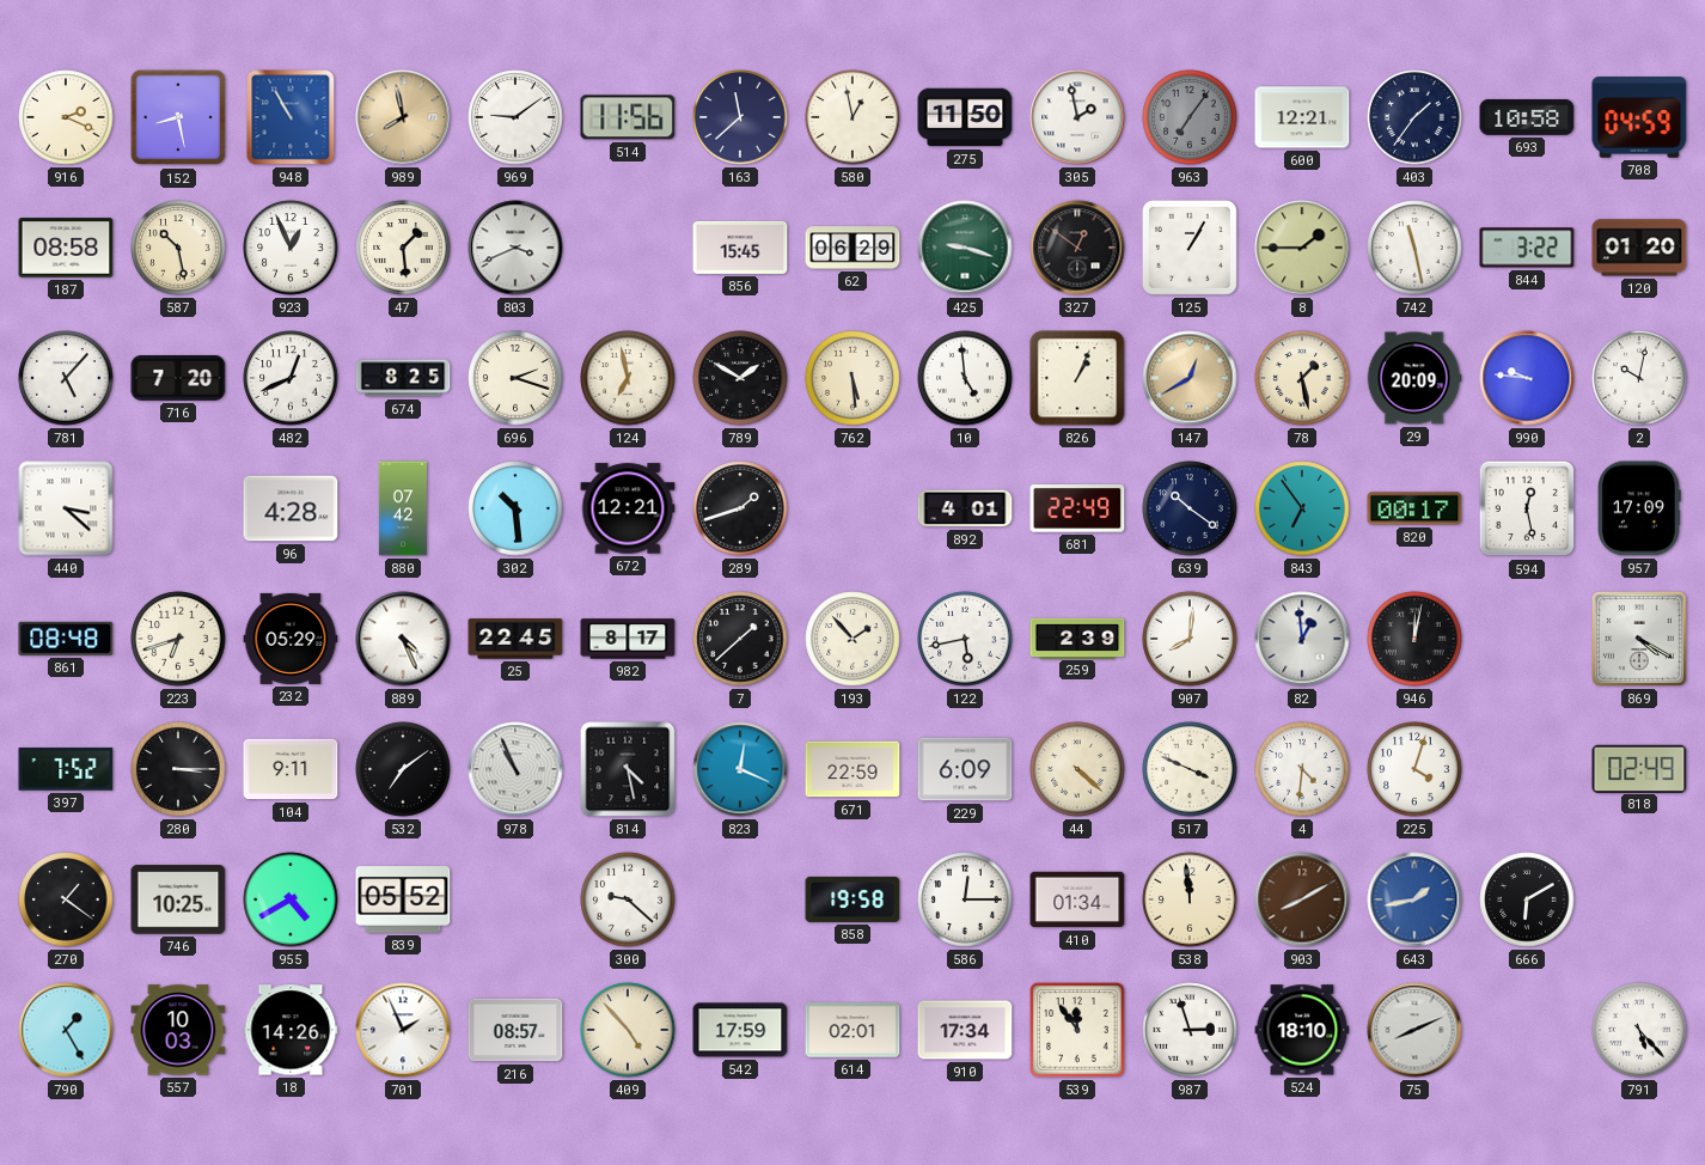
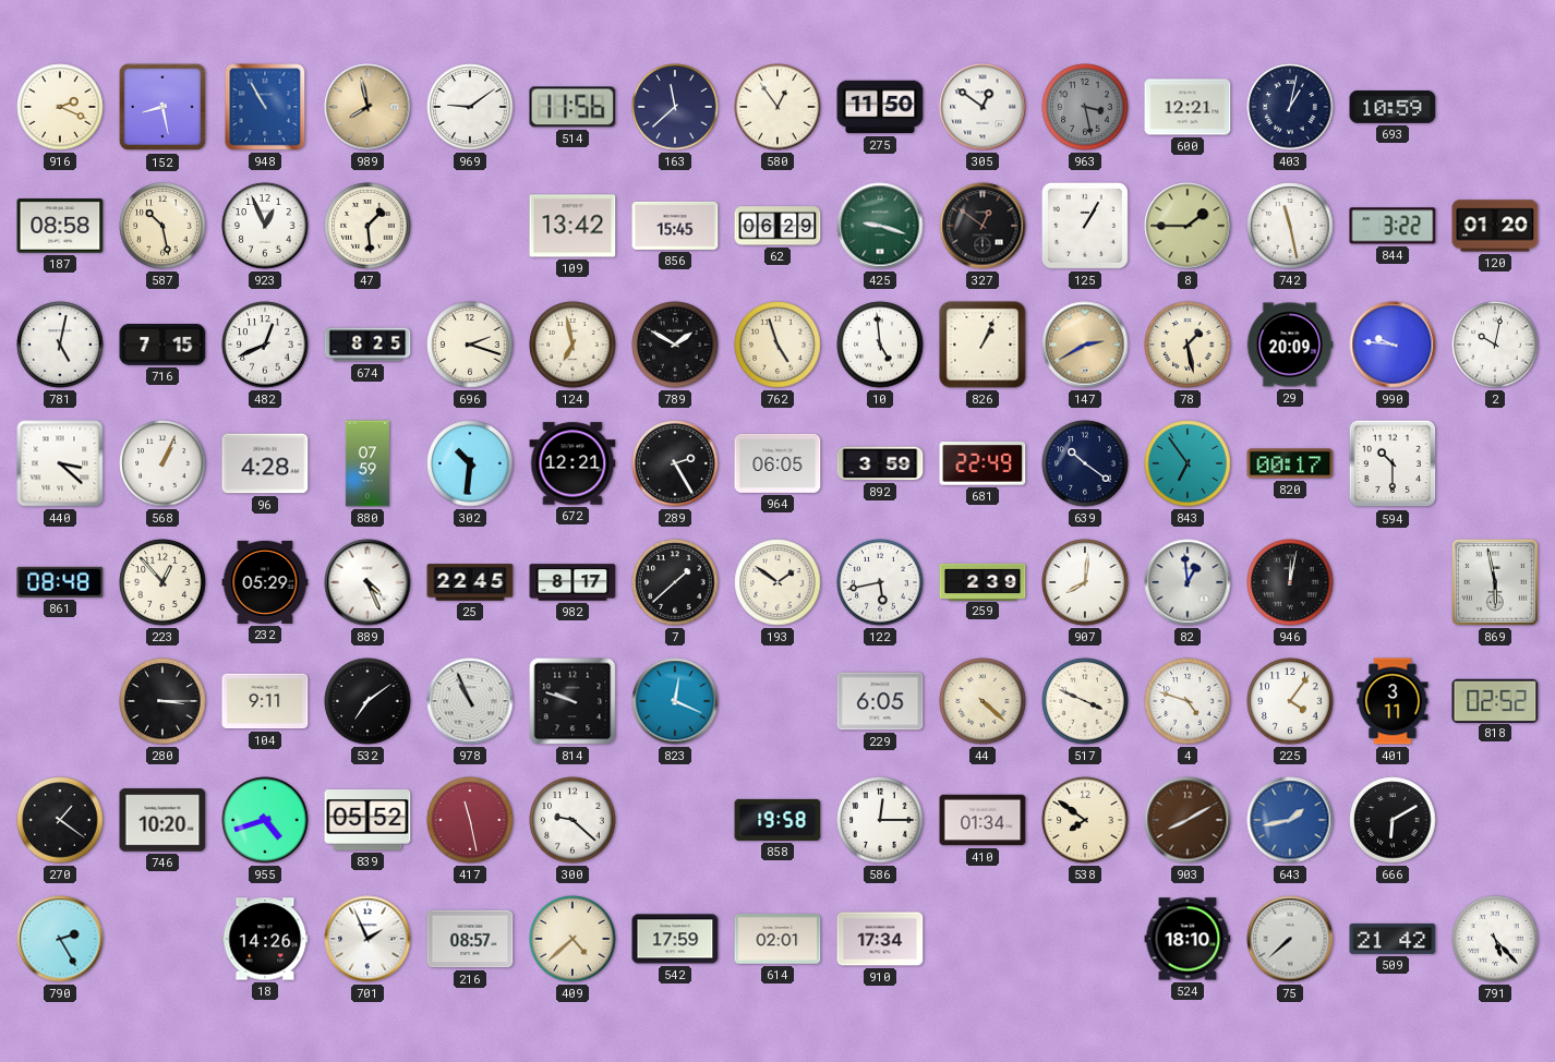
580: 12:58 -> 12:54 (777, 107)
305: 1:58 -> 12:51 (983, 107)
963: 7:06 -> 3:28 (1085, 107)
403: 1:36 -> 1:02 (1290, 107)
693: 10:58 -> 10:59 (1393, 107)
708: 04:59 -> none (1639, 117)
803: 3:41 -> none (515, 248)
109: none -> 13:42 (572, 226)
781: 5:07 -> 5:02 (60, 345)
716: 7:20 -> 7:15 (162, 346)
762: 5:29 -> 4:57 (777, 345)
147: 12:40 -> 2:40 (1085, 345)
568: none -> 1:04 (162, 463)
880: 07:42 -> 07:59 (367, 463)
302: 10:29 -> 10:31 (470, 463)
289: 1:42 -> 2:25 (675, 463)
964: none -> 06:05 (777, 463)
892: 4:01 -> 3:59 (880, 463)
594: 12:28 -> 10:30 (1393, 463)
957: 17:09 -> none (1640, 508)
223: 6:42 -> 12:53 (162, 582)
193: 1:53 -> 1:51 (777, 582)
869: 4:20 -> 5:58 (1495, 582)
397: 7:52 -> none (66, 769)
814: 4:28 -> 9:48 (572, 701)
671: 22:59 -> none (852, 769)
229: 6:09 -> 6:05 (880, 701)
4: 4:31 -> 4:48 (1188, 701)
225: 4:03 -> 4:06 (1290, 701)
401: none -> 3:11 (1393, 701)
818: 02:49 -> 02:52 (1495, 700)
746: 10:25 -> 10:20 (162, 820)
955: 4:40 -> 4:42 (265, 820)
417: none -> 11:28 (470, 820)
538: 11:59 -> 7:51 (1085, 820)
790: 1:25 -> 2:25 (60, 939)
557: 10:03 -> none (178, 1030)
409: 4:53 -> 4:38 (572, 939)
539: 11:54 -> none (1077, 1030)
987: 2:57 -> none (1190, 1030)
75: 8:11 -> 7:38 (1290, 939)
509: none -> 21:42 (1393, 939)
